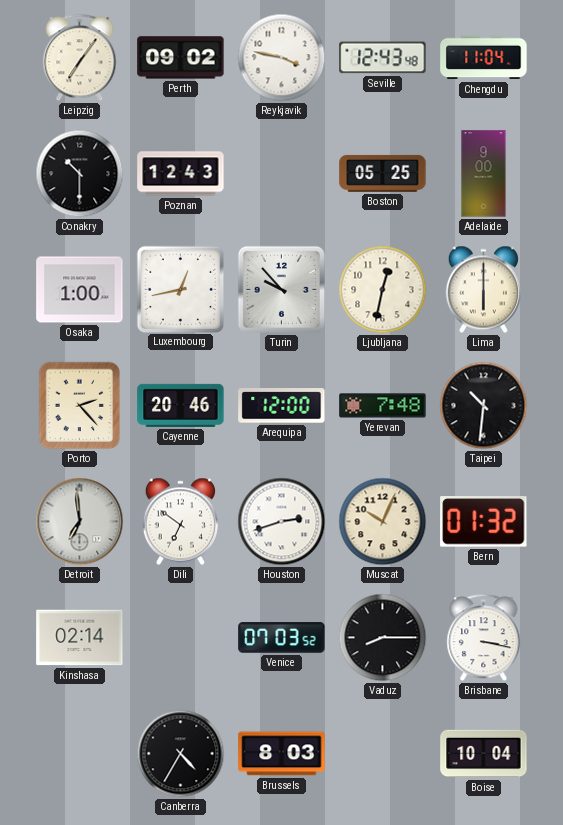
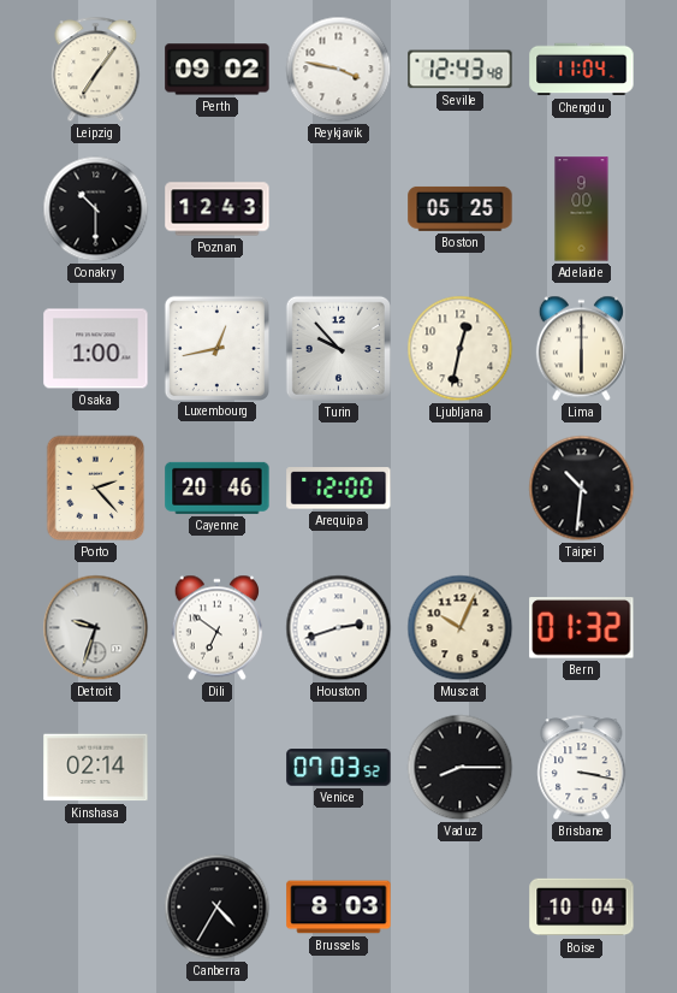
Yerevan: 7:48 -> none (383, 406)
Detroit: 6:59 -> 9:33 (96, 628)
